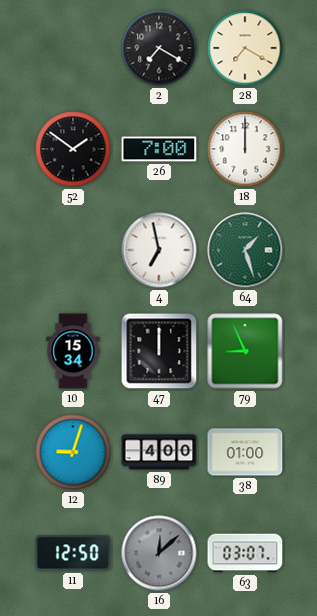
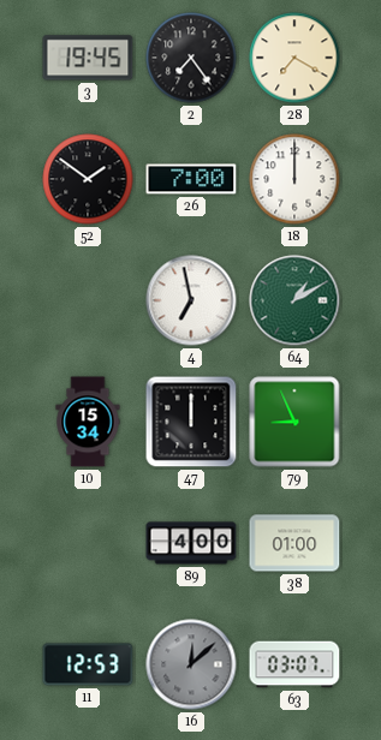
3: none -> 19:45 (88, 58)
2: 7:20 -> 7:24 (191, 58)
64: 1:27 -> 1:10 (294, 300)
12: 9:03 -> none (73, 452)
11: 12:50 -> 12:53 (88, 664)
